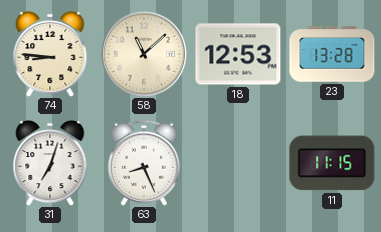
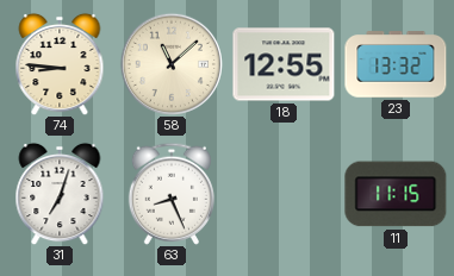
18: 12:53 -> 12:55 (284, 64)
23: 13:28 -> 13:32 (396, 64)
